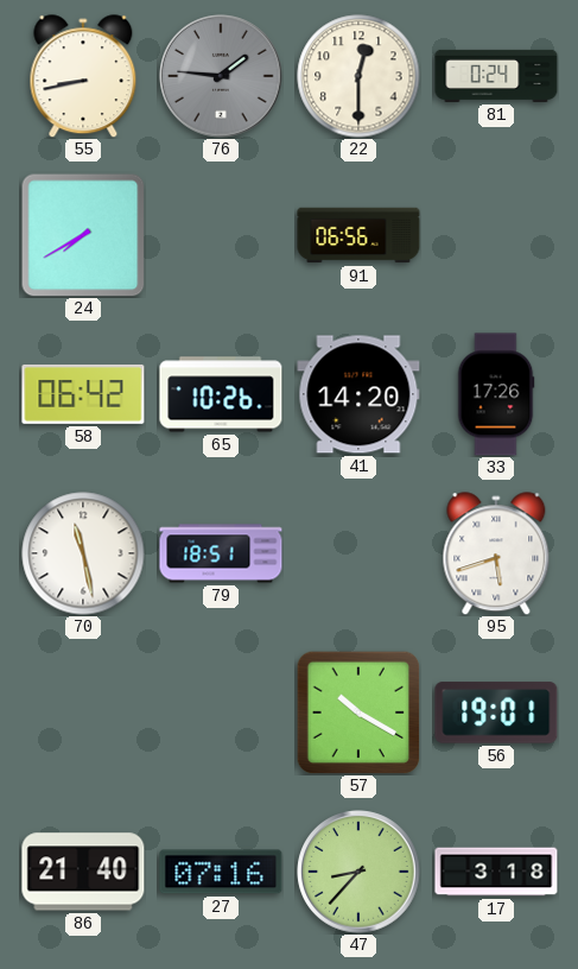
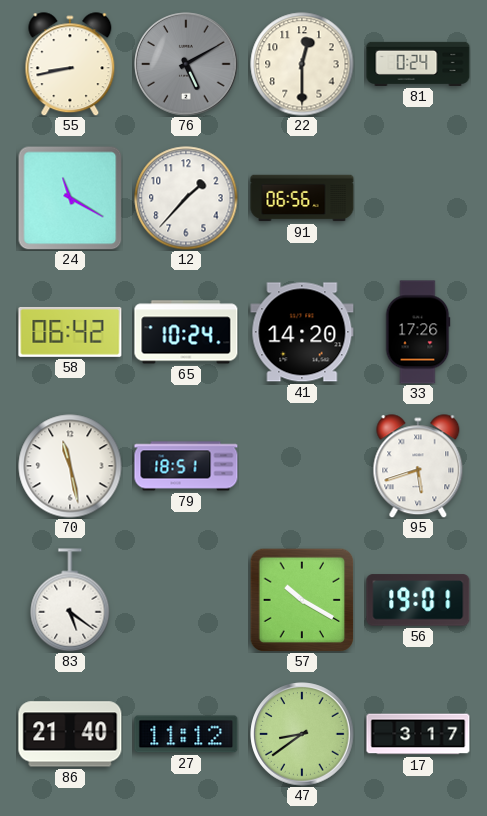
76: 1:46 -> 5:10 (186, 64)
24: 7:40 -> 11:20 (70, 198)
12: none -> 1:37 (186, 198)
65: 10:26 -> 10:24 (186, 332)
83: none -> 5:21 (70, 600)
27: 07:16 -> 11:12 (186, 734)
47: 8:37 -> 8:39 (302, 734)
17: 3:18 -> 3:17 (418, 734)
